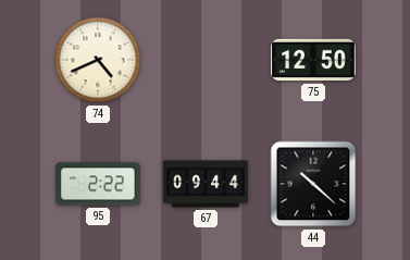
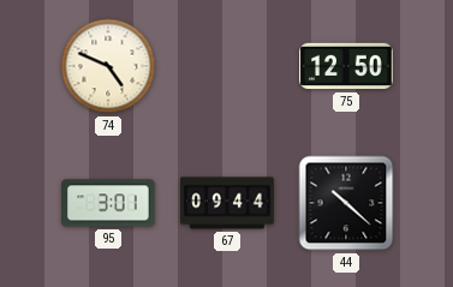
74: 4:41 -> 4:49 (108, 66)
95: 2:22 -> 3:01 (108, 203)
